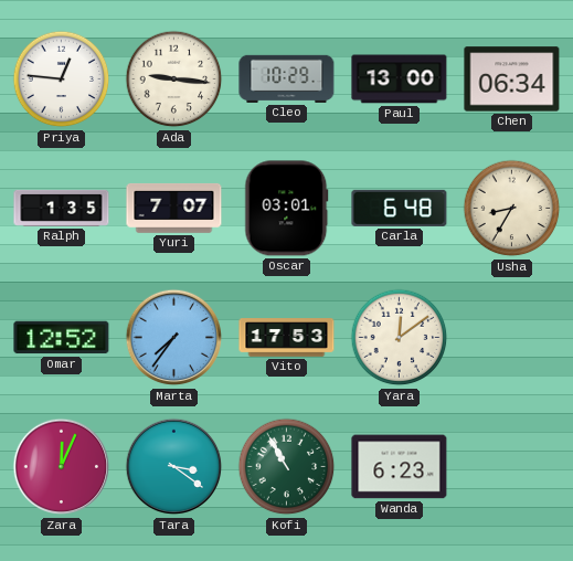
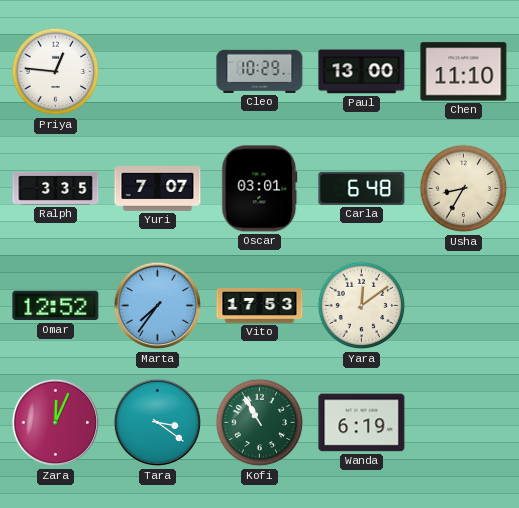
Ada: 9:16 -> none (174, 80)
Chen: 06:34 -> 11:10 (464, 72)
Ralph: 1:35 -> 3:35 (56, 188)
Wanda: 6:23 -> 6:19 (362, 423)
